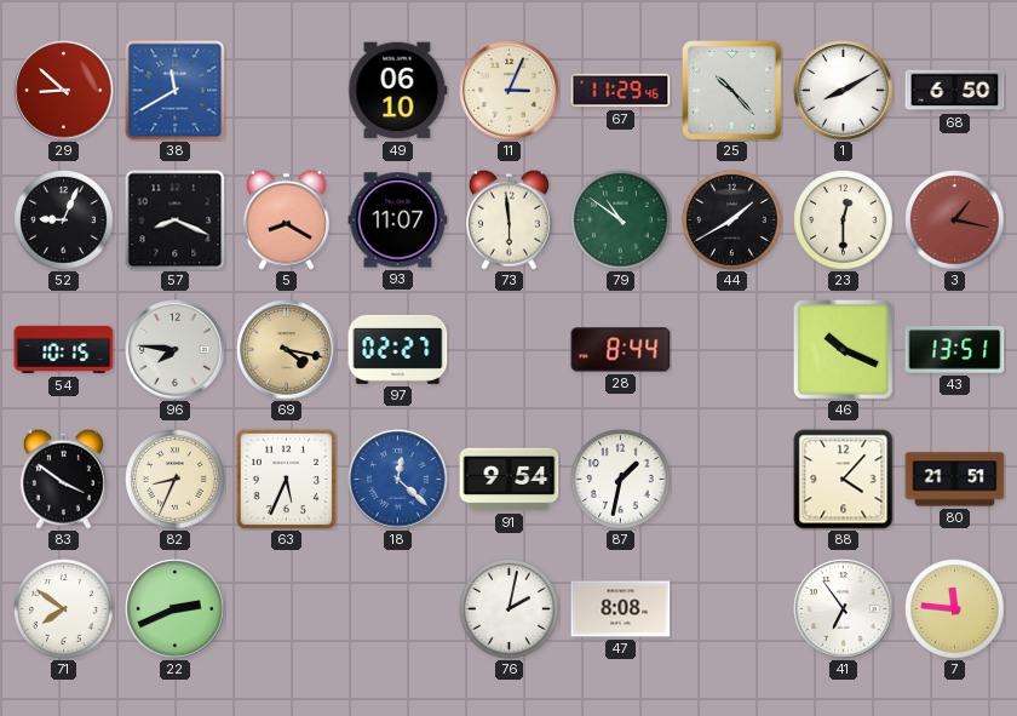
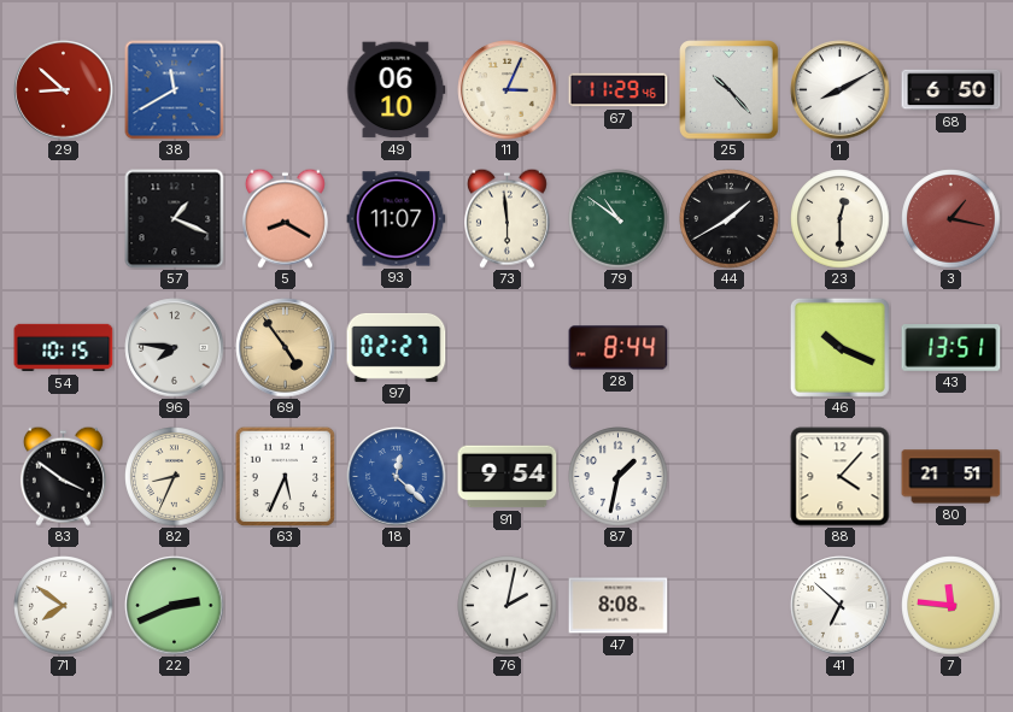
52: 9:04 -> none (64, 220)
57: 8:19 -> 1:19 (175, 219)
69: 4:17 -> 4:54 (286, 348)
41: 6:54 -> 6:52 (841, 606)
